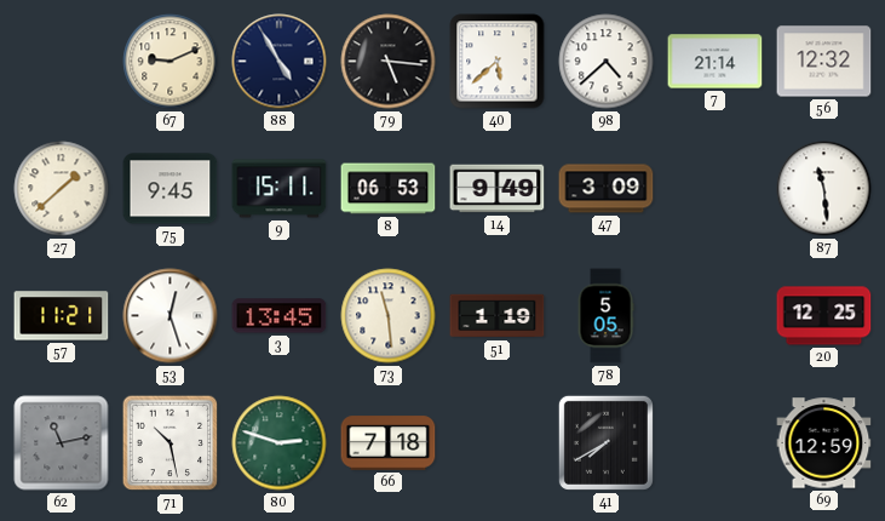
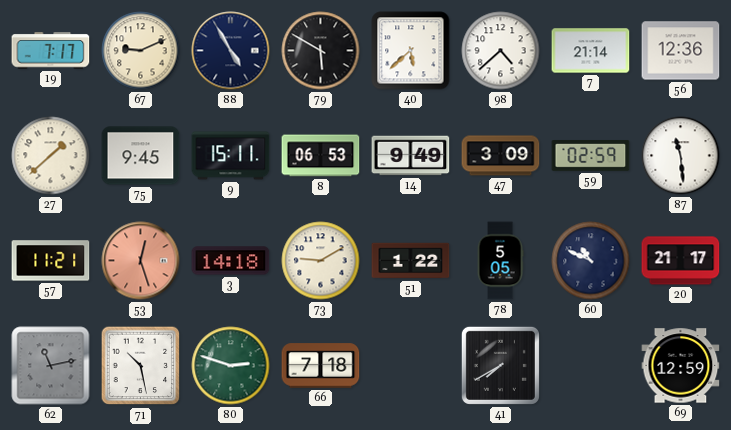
19: none -> 7:17 (51, 51)
79: 5:16 -> 5:50 (321, 51)
56: 12:32 -> 12:36 (681, 51)
59: none -> 02:59 (591, 156)
53 dial: white -> salmon (141, 261)
3: 13:45 -> 14:18 (231, 261)
73: 11:29 -> 9:10 (321, 261)
51: 1:19 -> 1:22 (411, 261)
60: none -> 10:49 (591, 261)
20: 12:25 -> 21:17 (681, 261)
